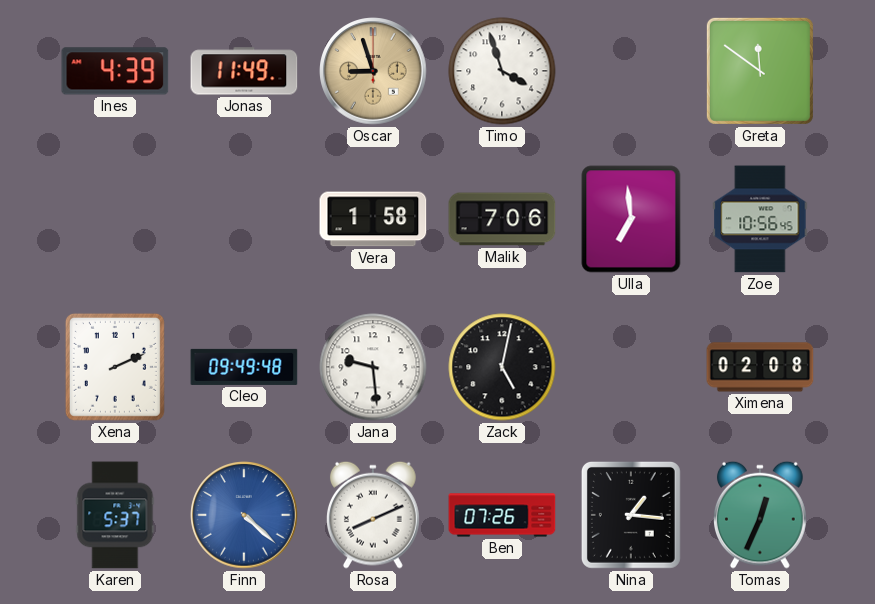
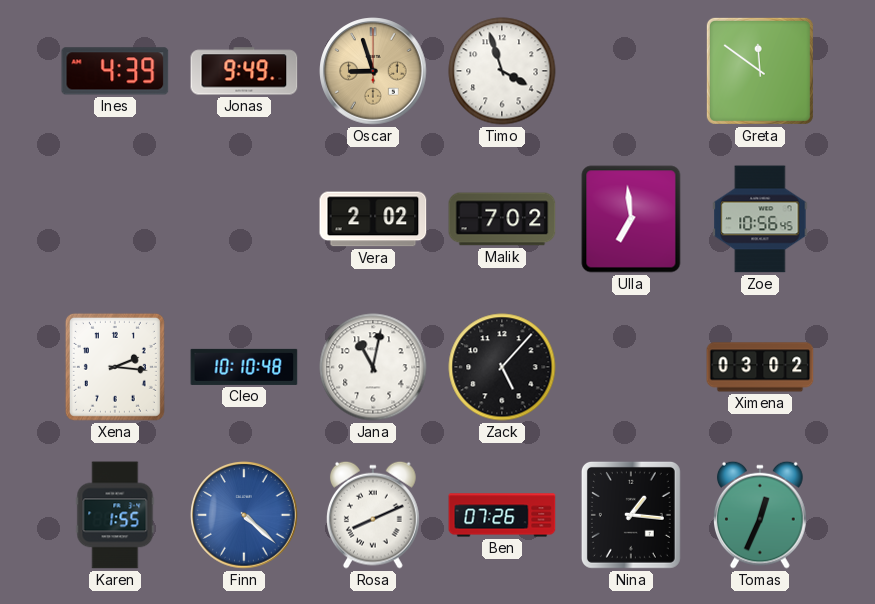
Jonas: 11:49 -> 9:49 (244, 71)
Vera: 1:58 -> 2:02 (373, 219)
Malik: 7:06 -> 7:02 (502, 219)
Xena: 2:11 -> 2:16 (115, 367)
Cleo: 09:49 -> 10:10 (244, 367)
Jana: 9:29 -> 11:02 (373, 367)
Zack: 5:02 -> 5:07 (502, 367)
Ximena: 02:08 -> 03:02 (760, 367)
Karen: 5:37 -> 1:55 (115, 515)
